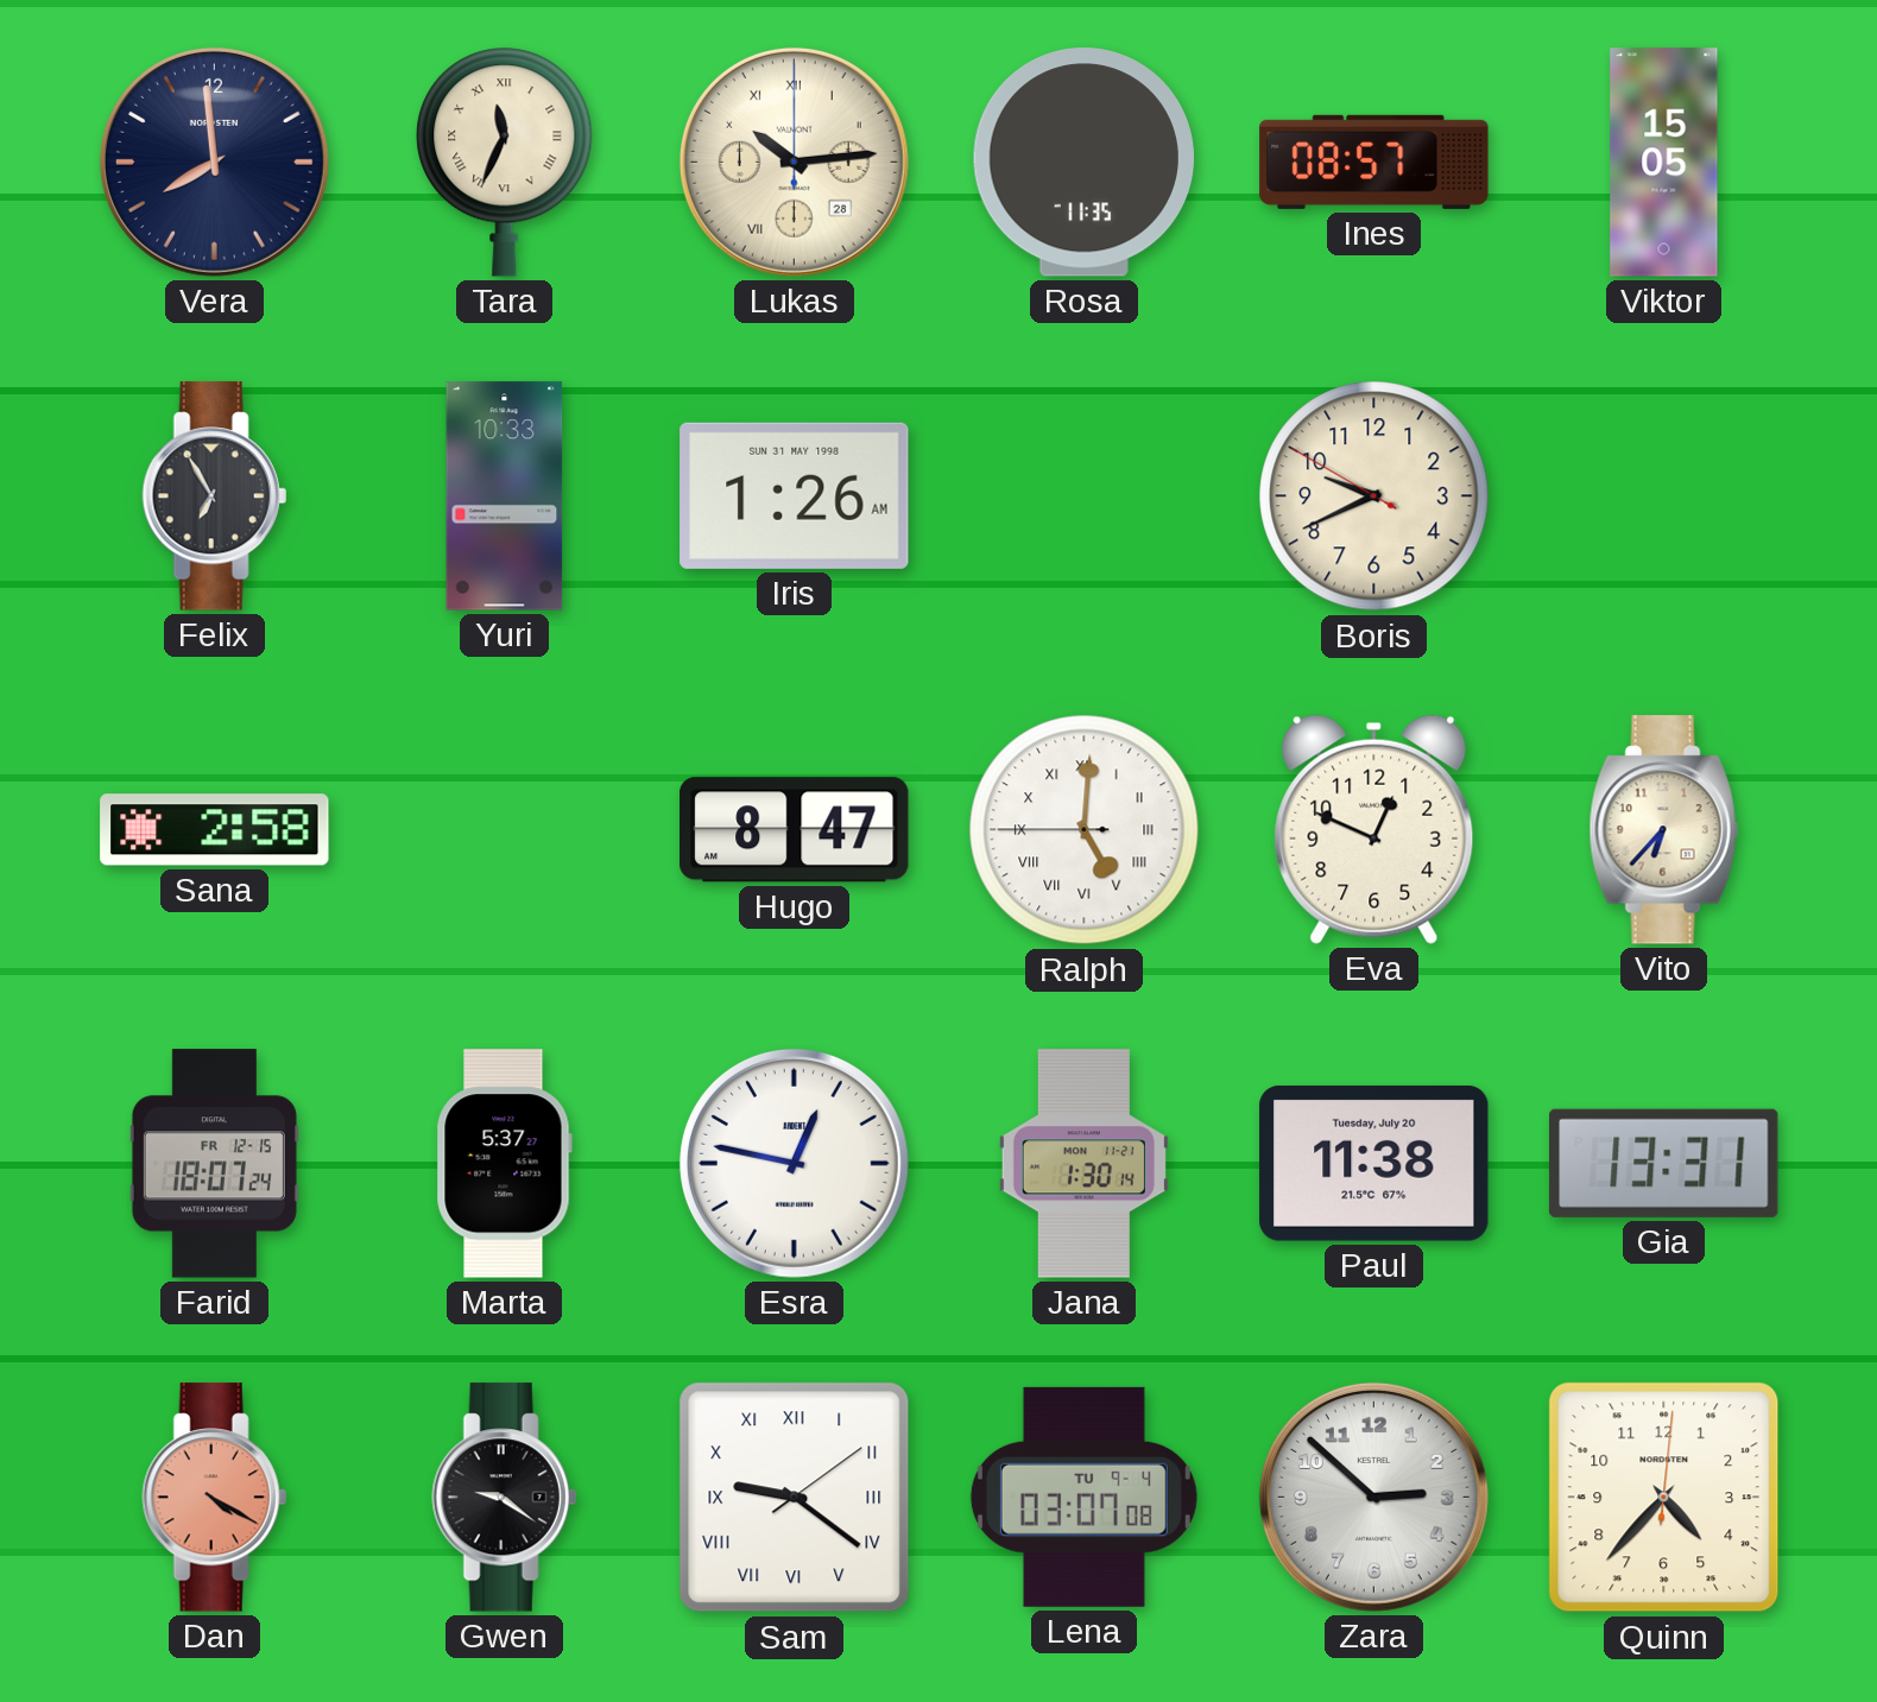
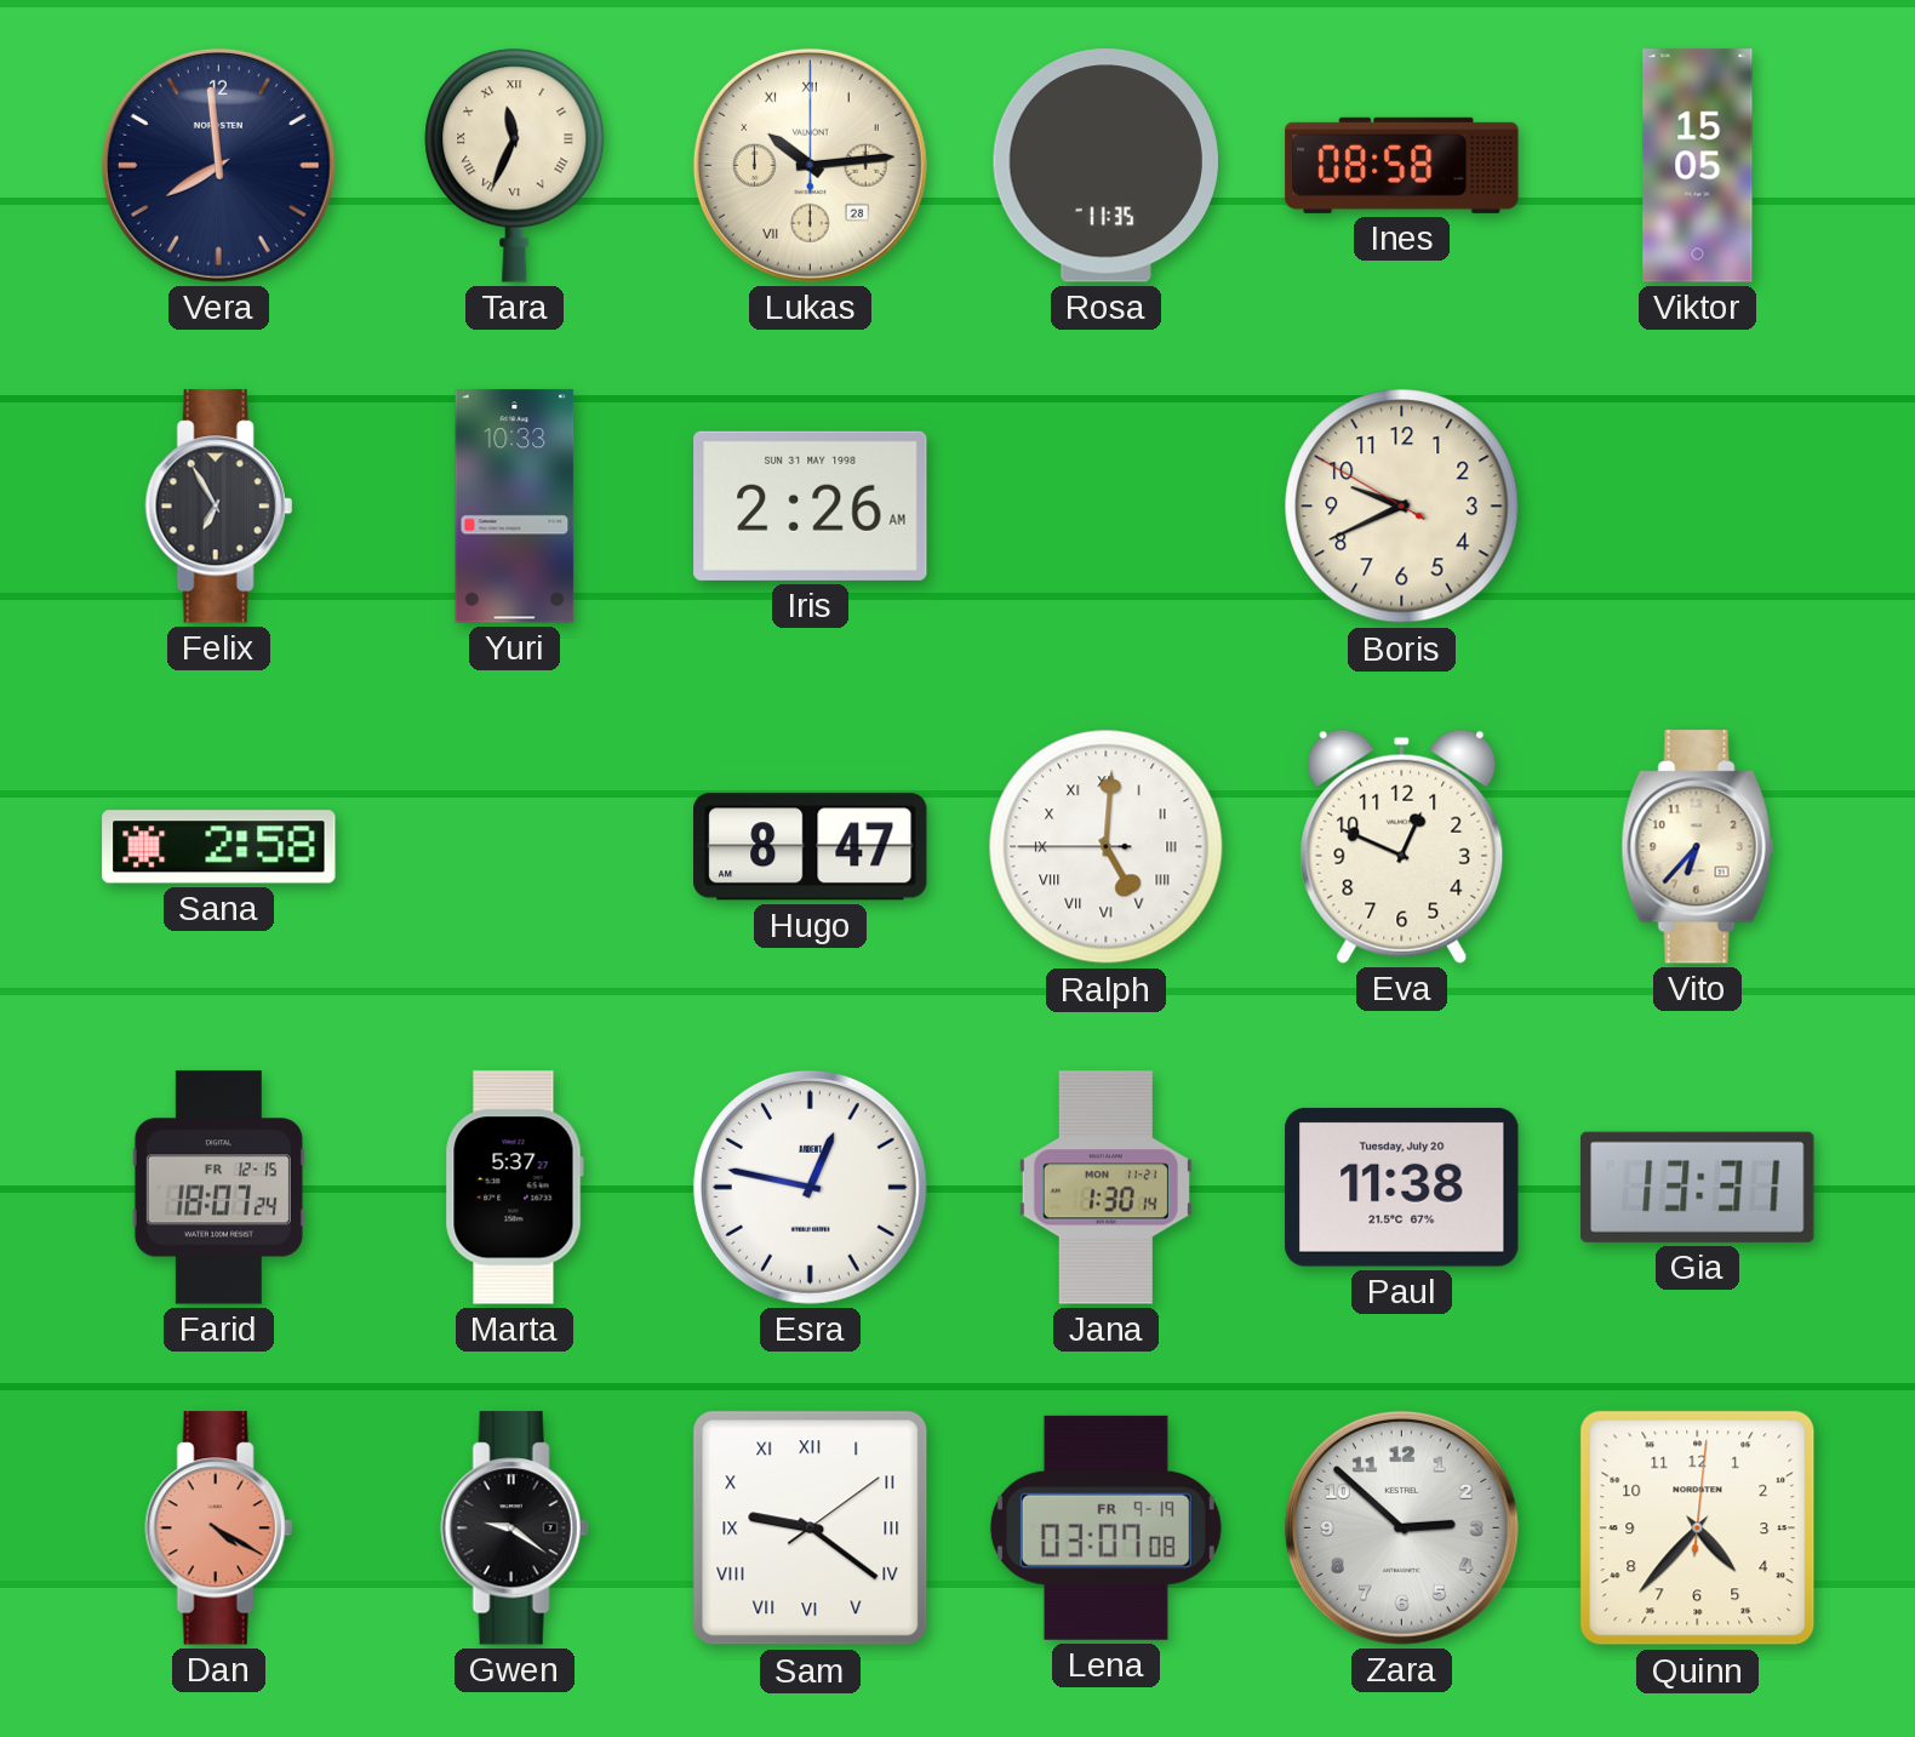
Ines: 08:57 -> 08:58 (1402, 165)
Iris: 1:26 -> 2:26 (811, 505)
Lena date: TU 9-4 -> FR 9-19 (1105, 1527)
